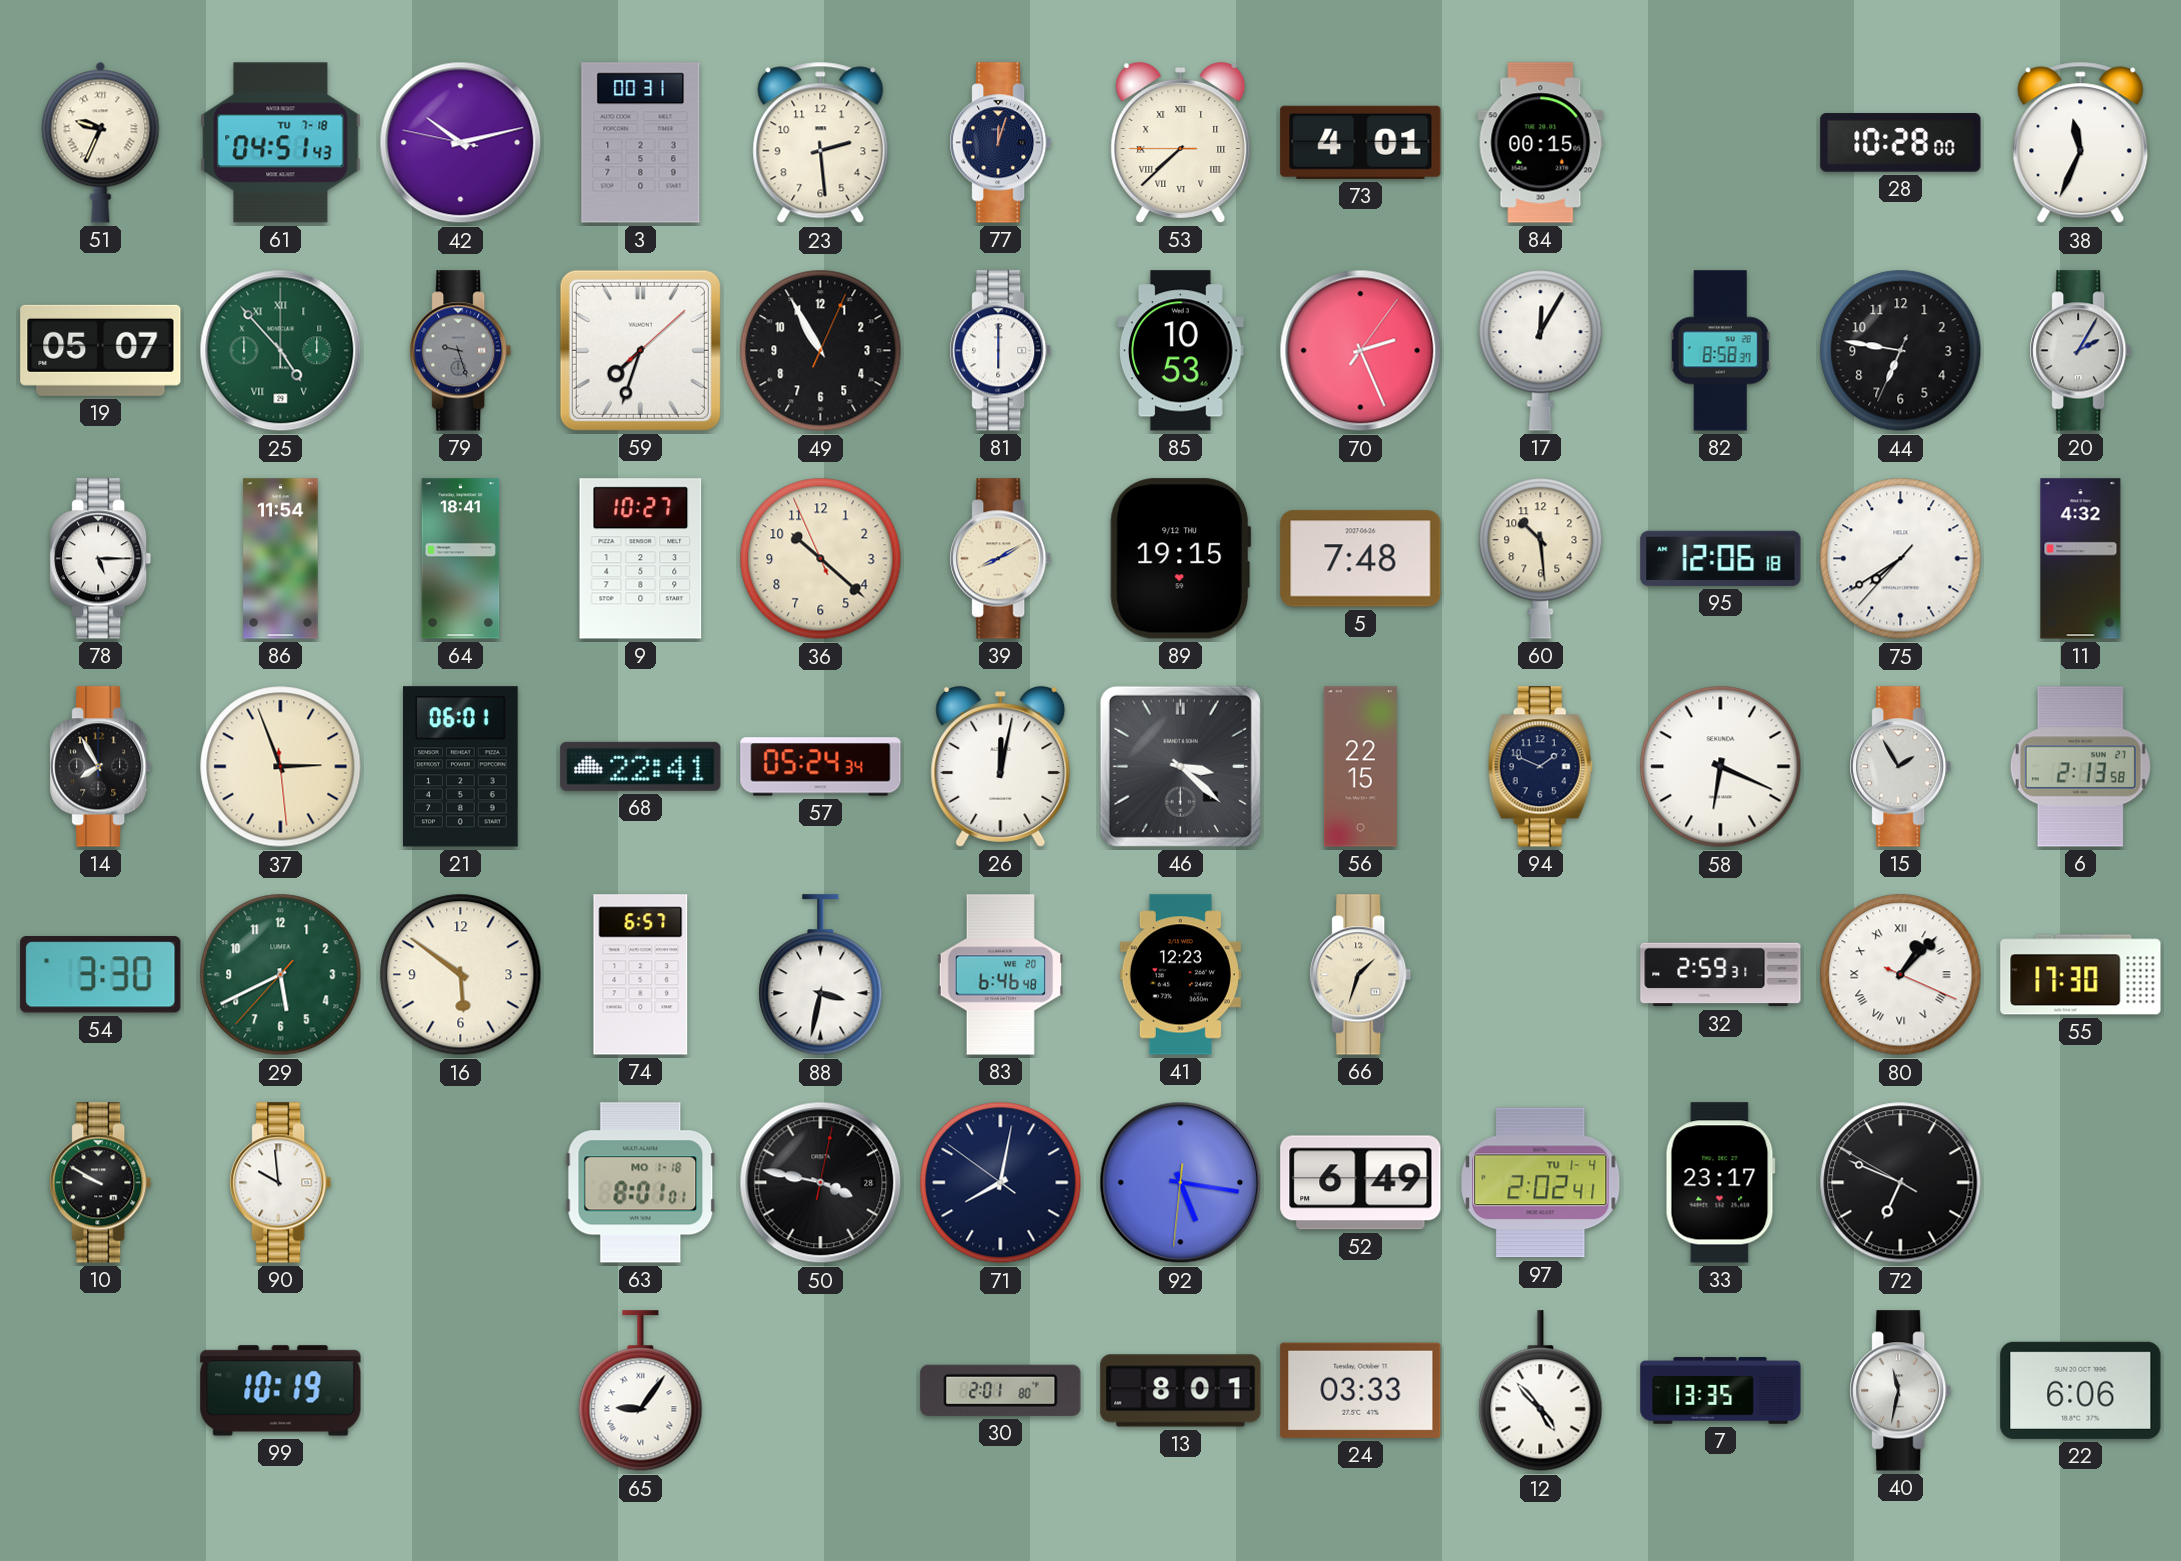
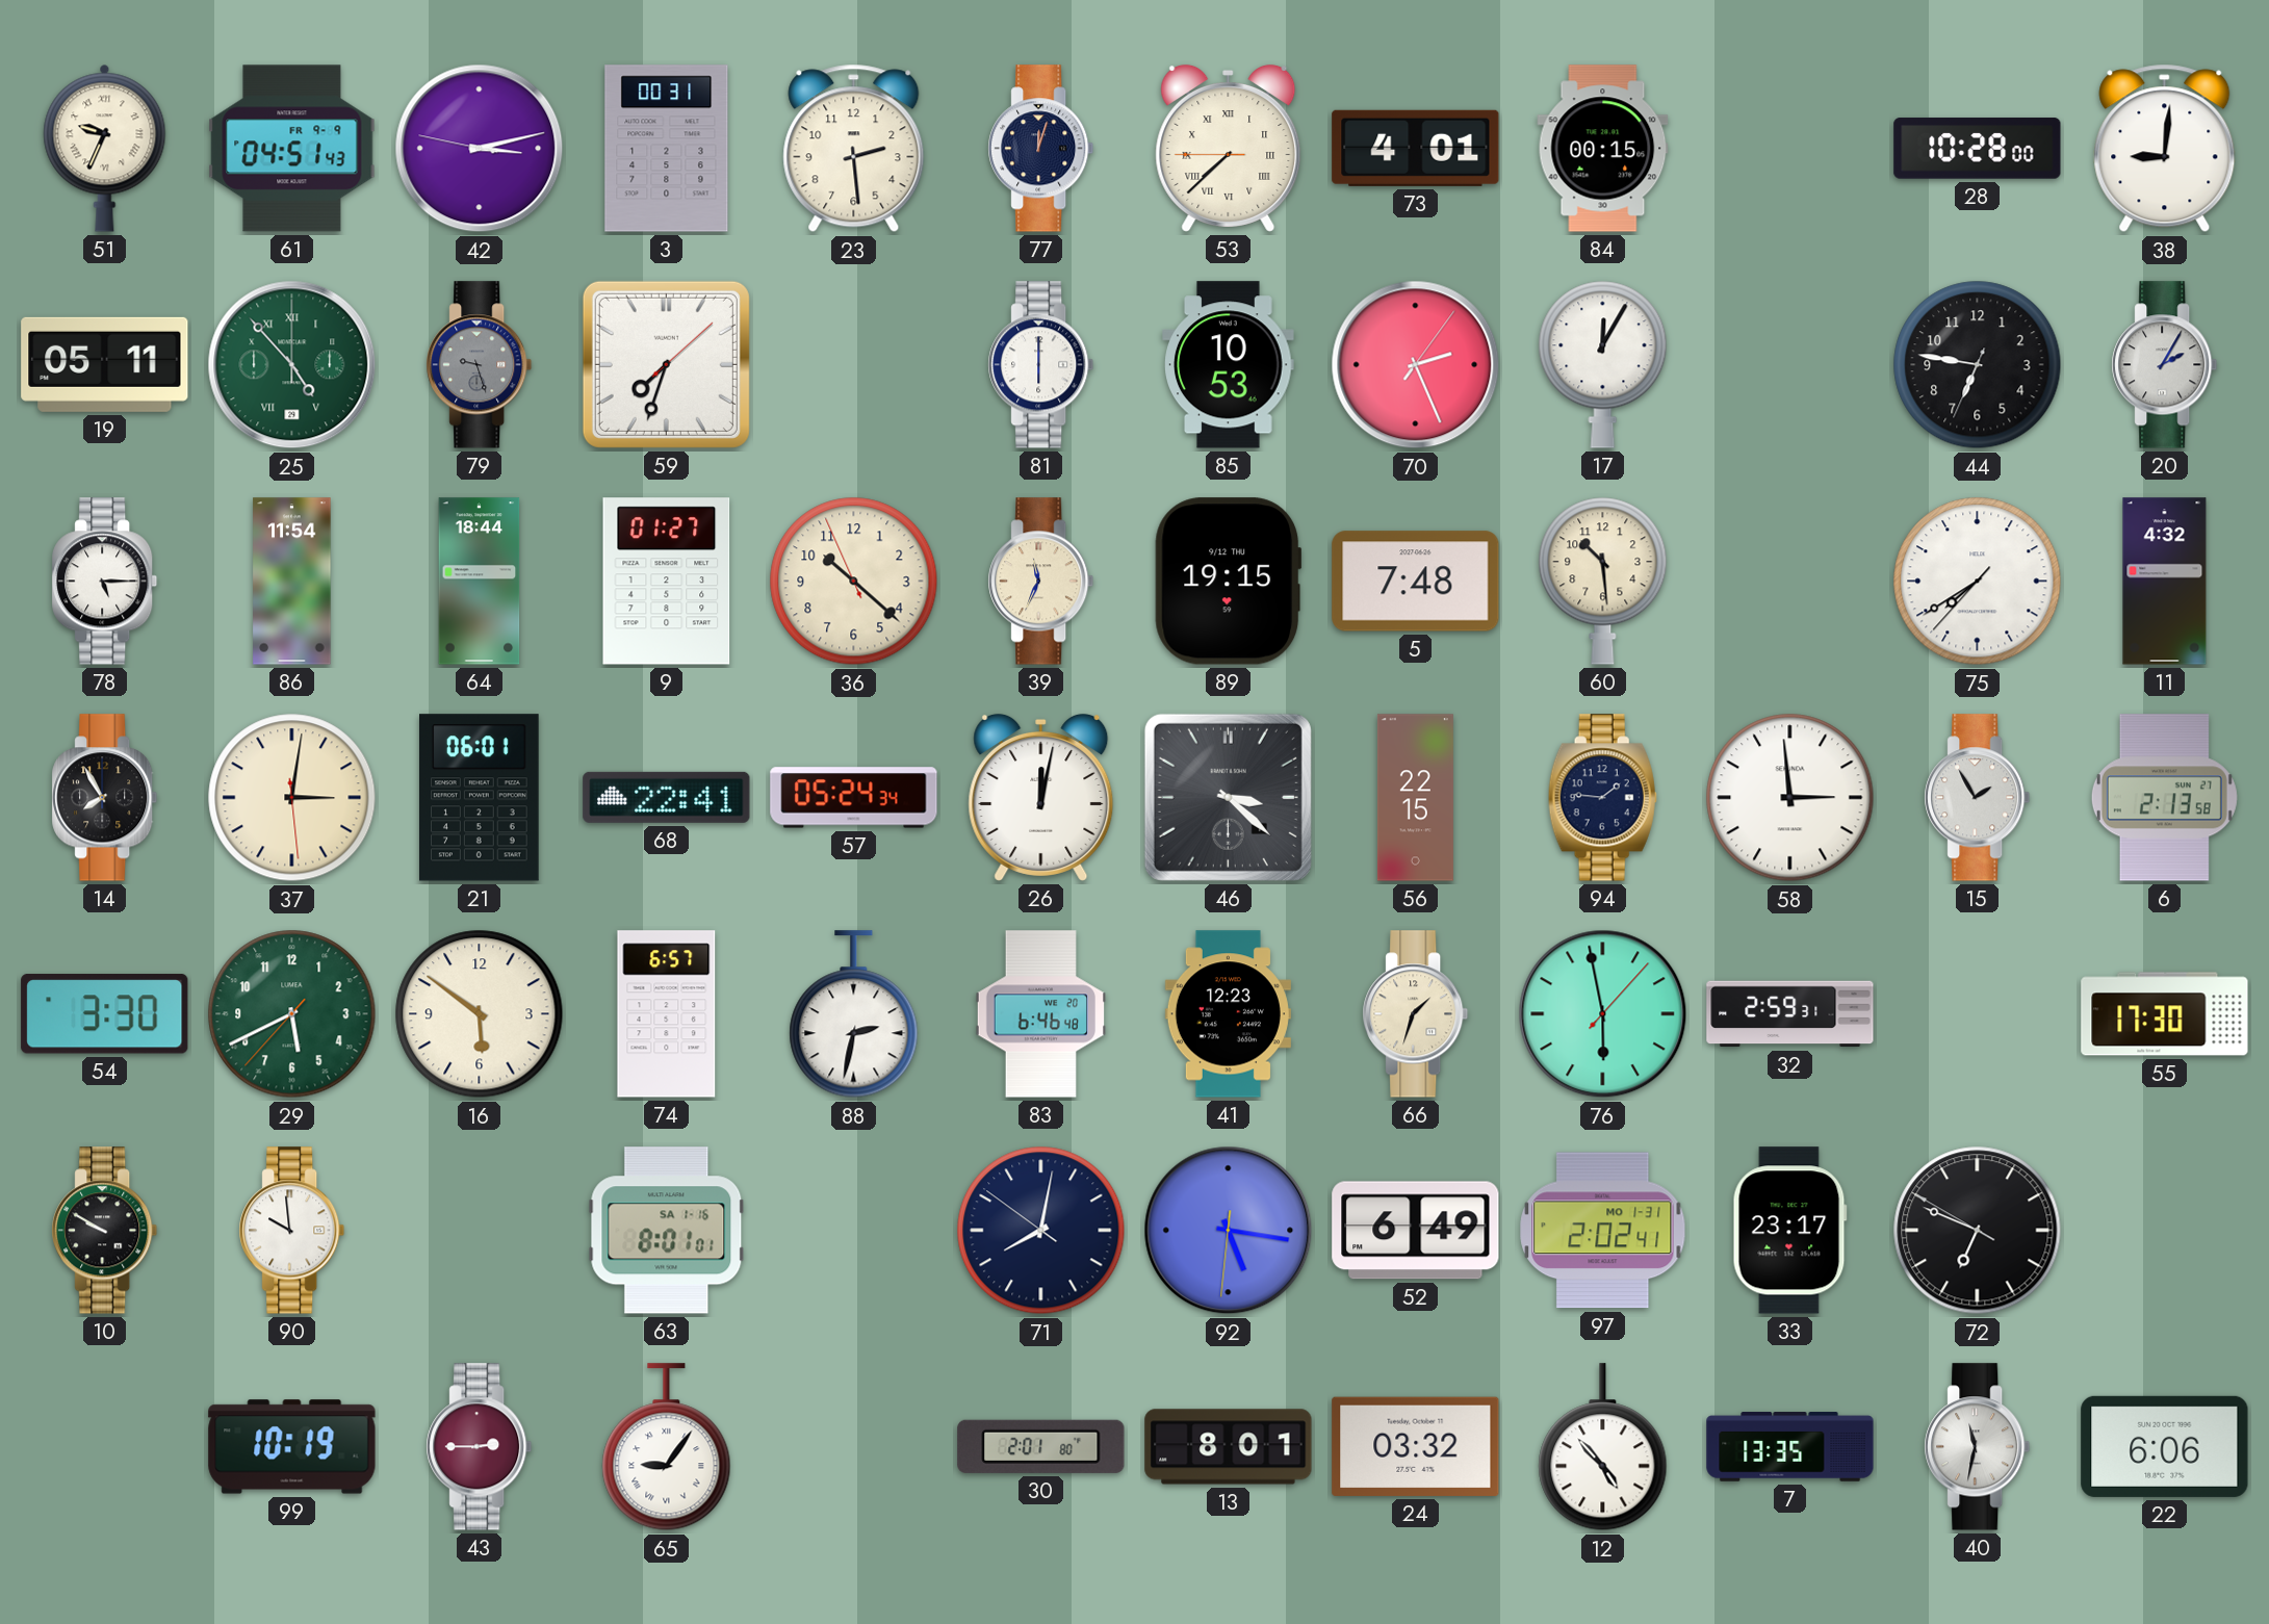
61 date: TU 7-18 -> FR 9-9 (292, 149)
42: 10:12 -> 3:12 (480, 149)
38: 11:34 -> 9:01 (2165, 149)
19: 05:07 -> 05:11 (105, 364)
49: 10:55 -> none (821, 351)
82: 8:58 -> none (1720, 351)
64: 18:41 -> 18:44 (480, 582)
9: 10:27 -> 01:27 (667, 582)
39: 8:10 -> 11:34 (1041, 582)
95: 12:06 -> none (1721, 558)
37: 2:56 -> 3:01 (292, 798)
94: 1:49 -> 1:46 (1602, 798)
58: 6:19 -> 2:59 (1790, 798)
88: 3:32 -> 2:32 (854, 1014)
76: none -> 5:58 (1603, 1014)
80: 1:07 -> none (1901, 975)
63 date: MO 1-18 -> SA 1-16 (667, 1231)
50: 3:47 -> none (821, 1183)
97 date: TU 1-4 -> MO 1-31 (1603, 1231)
43: none -> 2:45 (480, 1447)
24: 03:33 -> 03:32 (1416, 1446)
